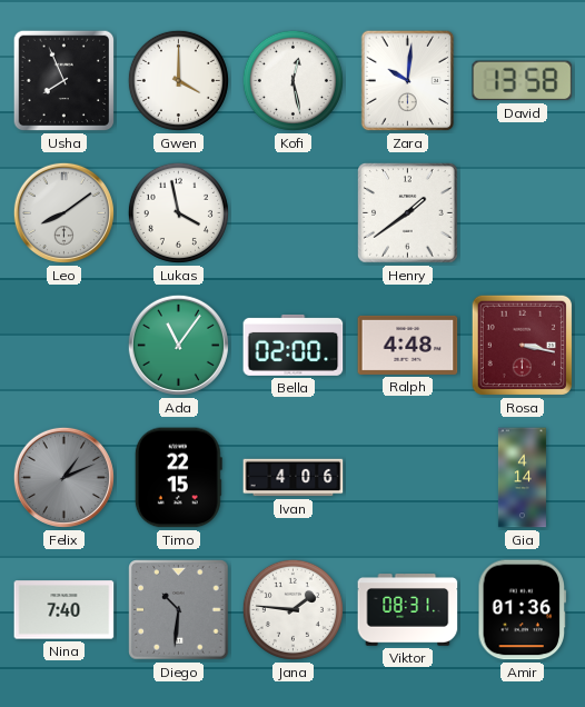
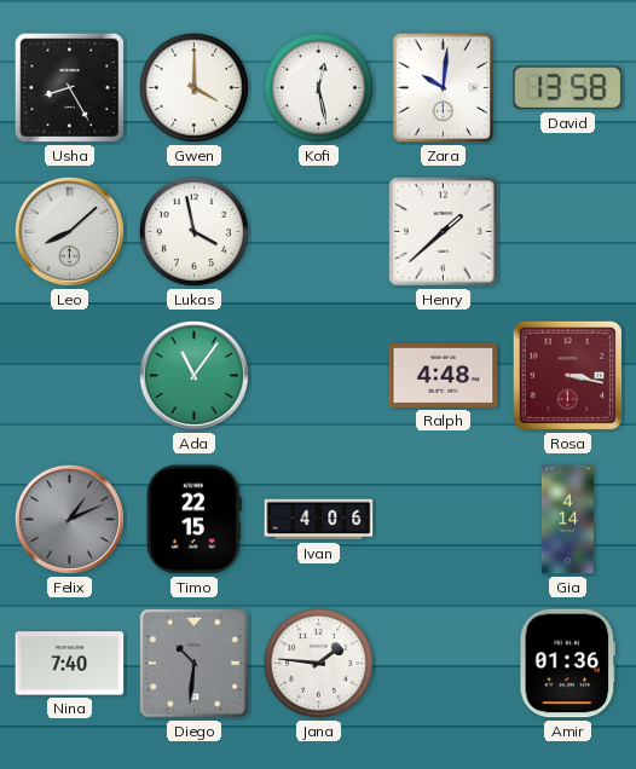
Usha: 7:56 -> 8:25 (70, 88)
Leo: 8:09 -> 8:08 (69, 231)
Henry: 1:39 -> 1:38 (444, 232)
Bella: 02:00 -> none (294, 345)
Viktor: 08:31 -> none (408, 610)
